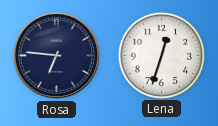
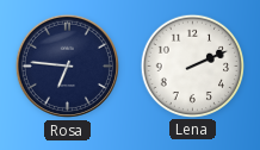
Lena: 12:33 -> 2:11 (192, 65)
